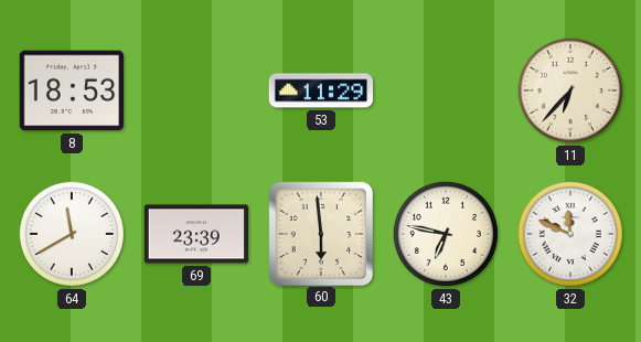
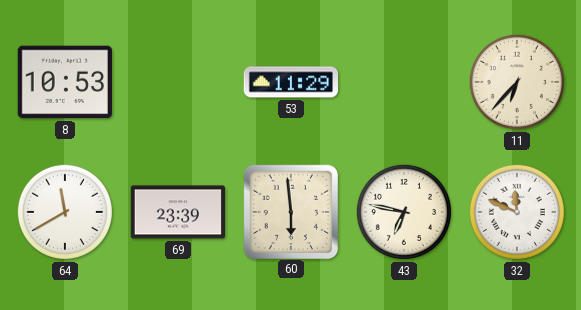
8: 18:53 -> 10:53 (64, 82)
